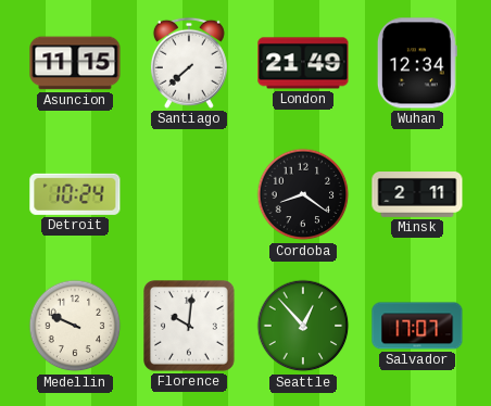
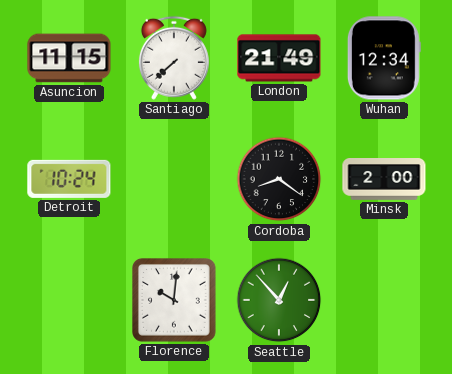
Minsk: 2:11 -> 2:00 (384, 180)
Medellin: 9:49 -> none (75, 326)
Salvador: 17:07 -> none (417, 326)
